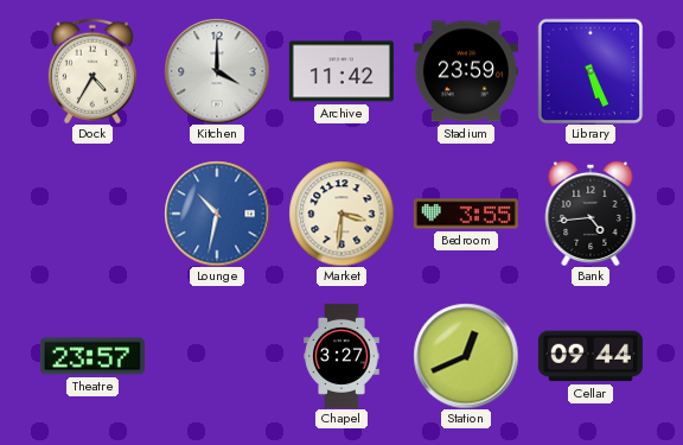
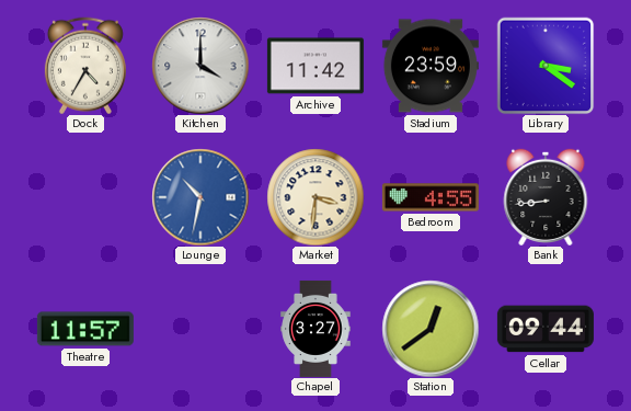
Library: 5:26 -> 3:21 (546, 66)
Bedroom: 3:55 -> 4:55 (431, 197)
Bank: 4:44 -> 8:44 (546, 196)
Theatre: 23:57 -> 11:57 (85, 329)
Station: 12:41 -> 12:39 (431, 329)
